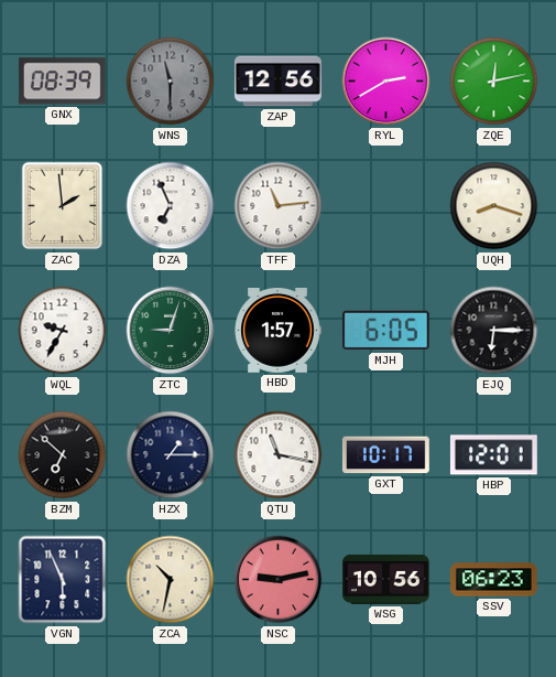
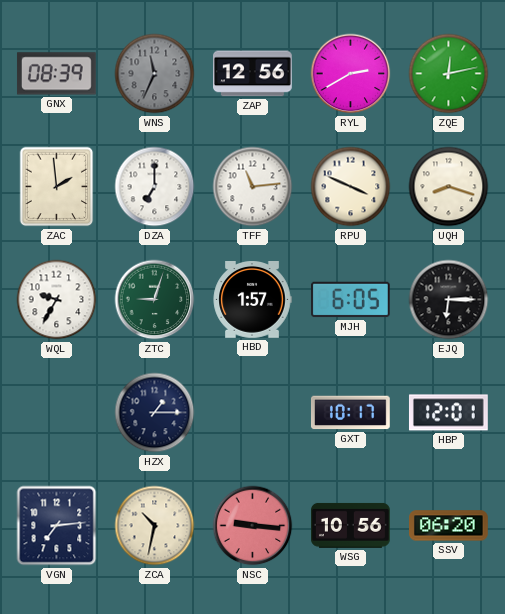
WNS: 11:30 -> 11:34 (155, 74)
DZA: 6:56 -> 7:00 (155, 187)
RPU: none -> 3:49 (351, 187)
BZM: 6:52 -> none (63, 455)
QTU: 11:17 -> none (279, 455)
VGN: 5:56 -> 7:14 (57, 526)
NSC: 9:13 -> 9:16 (253, 526)
SSV: 06:23 -> 06:20 (449, 526)
